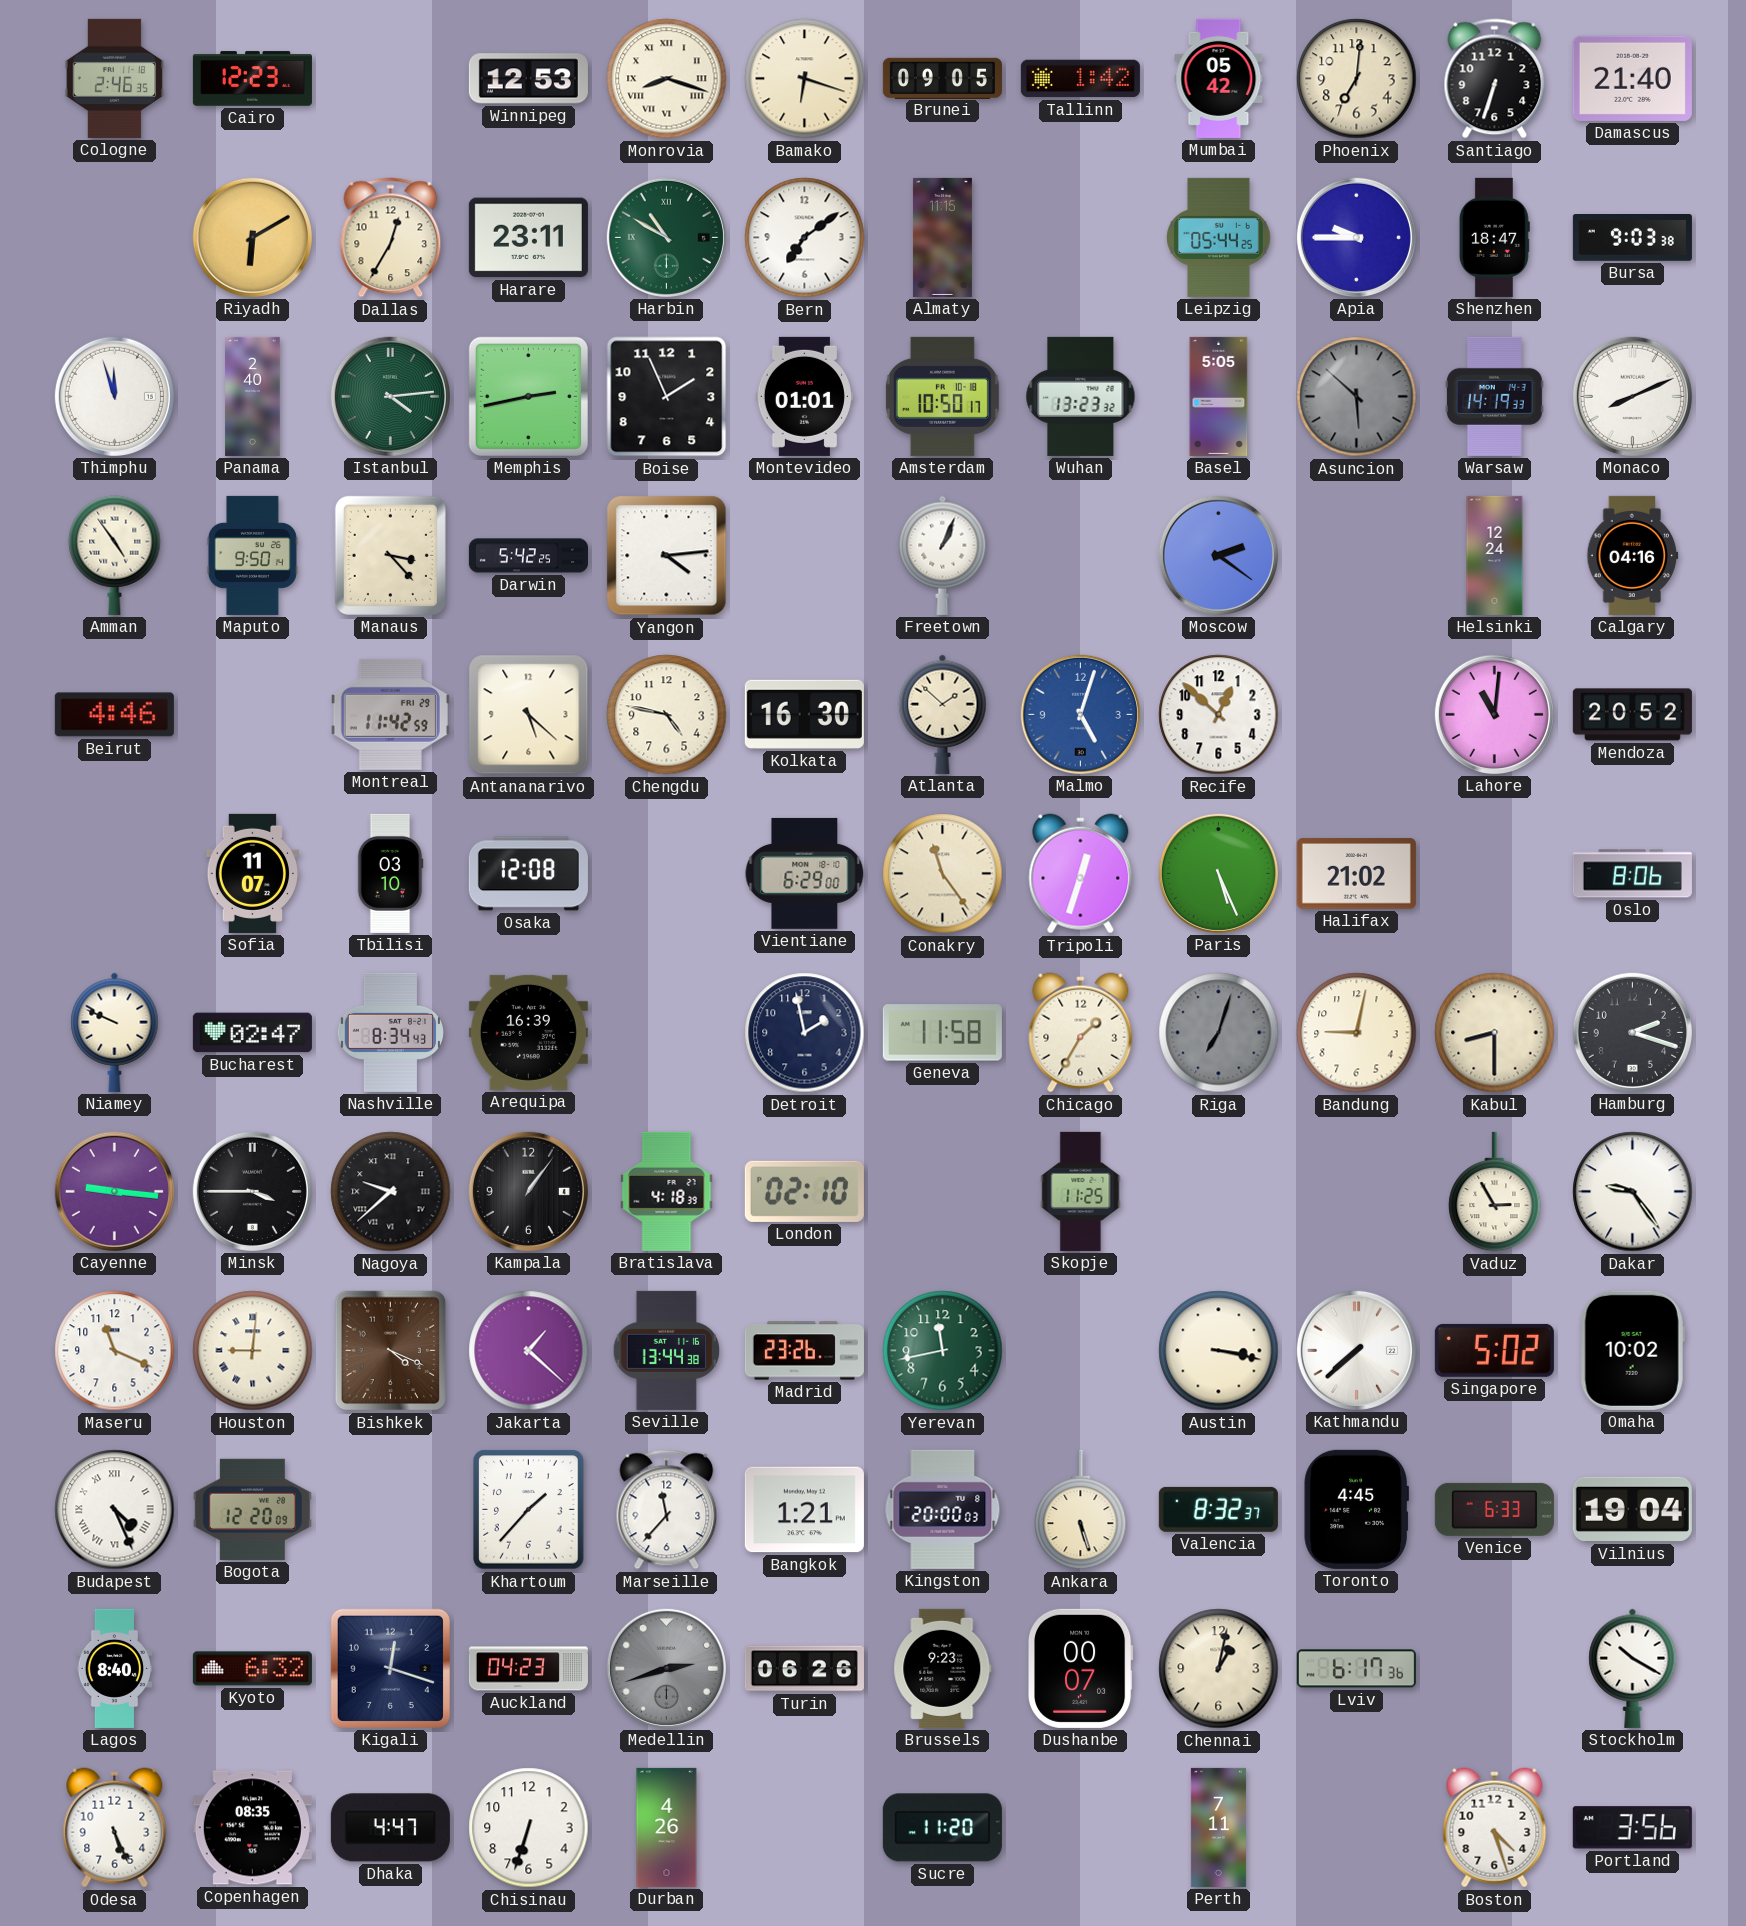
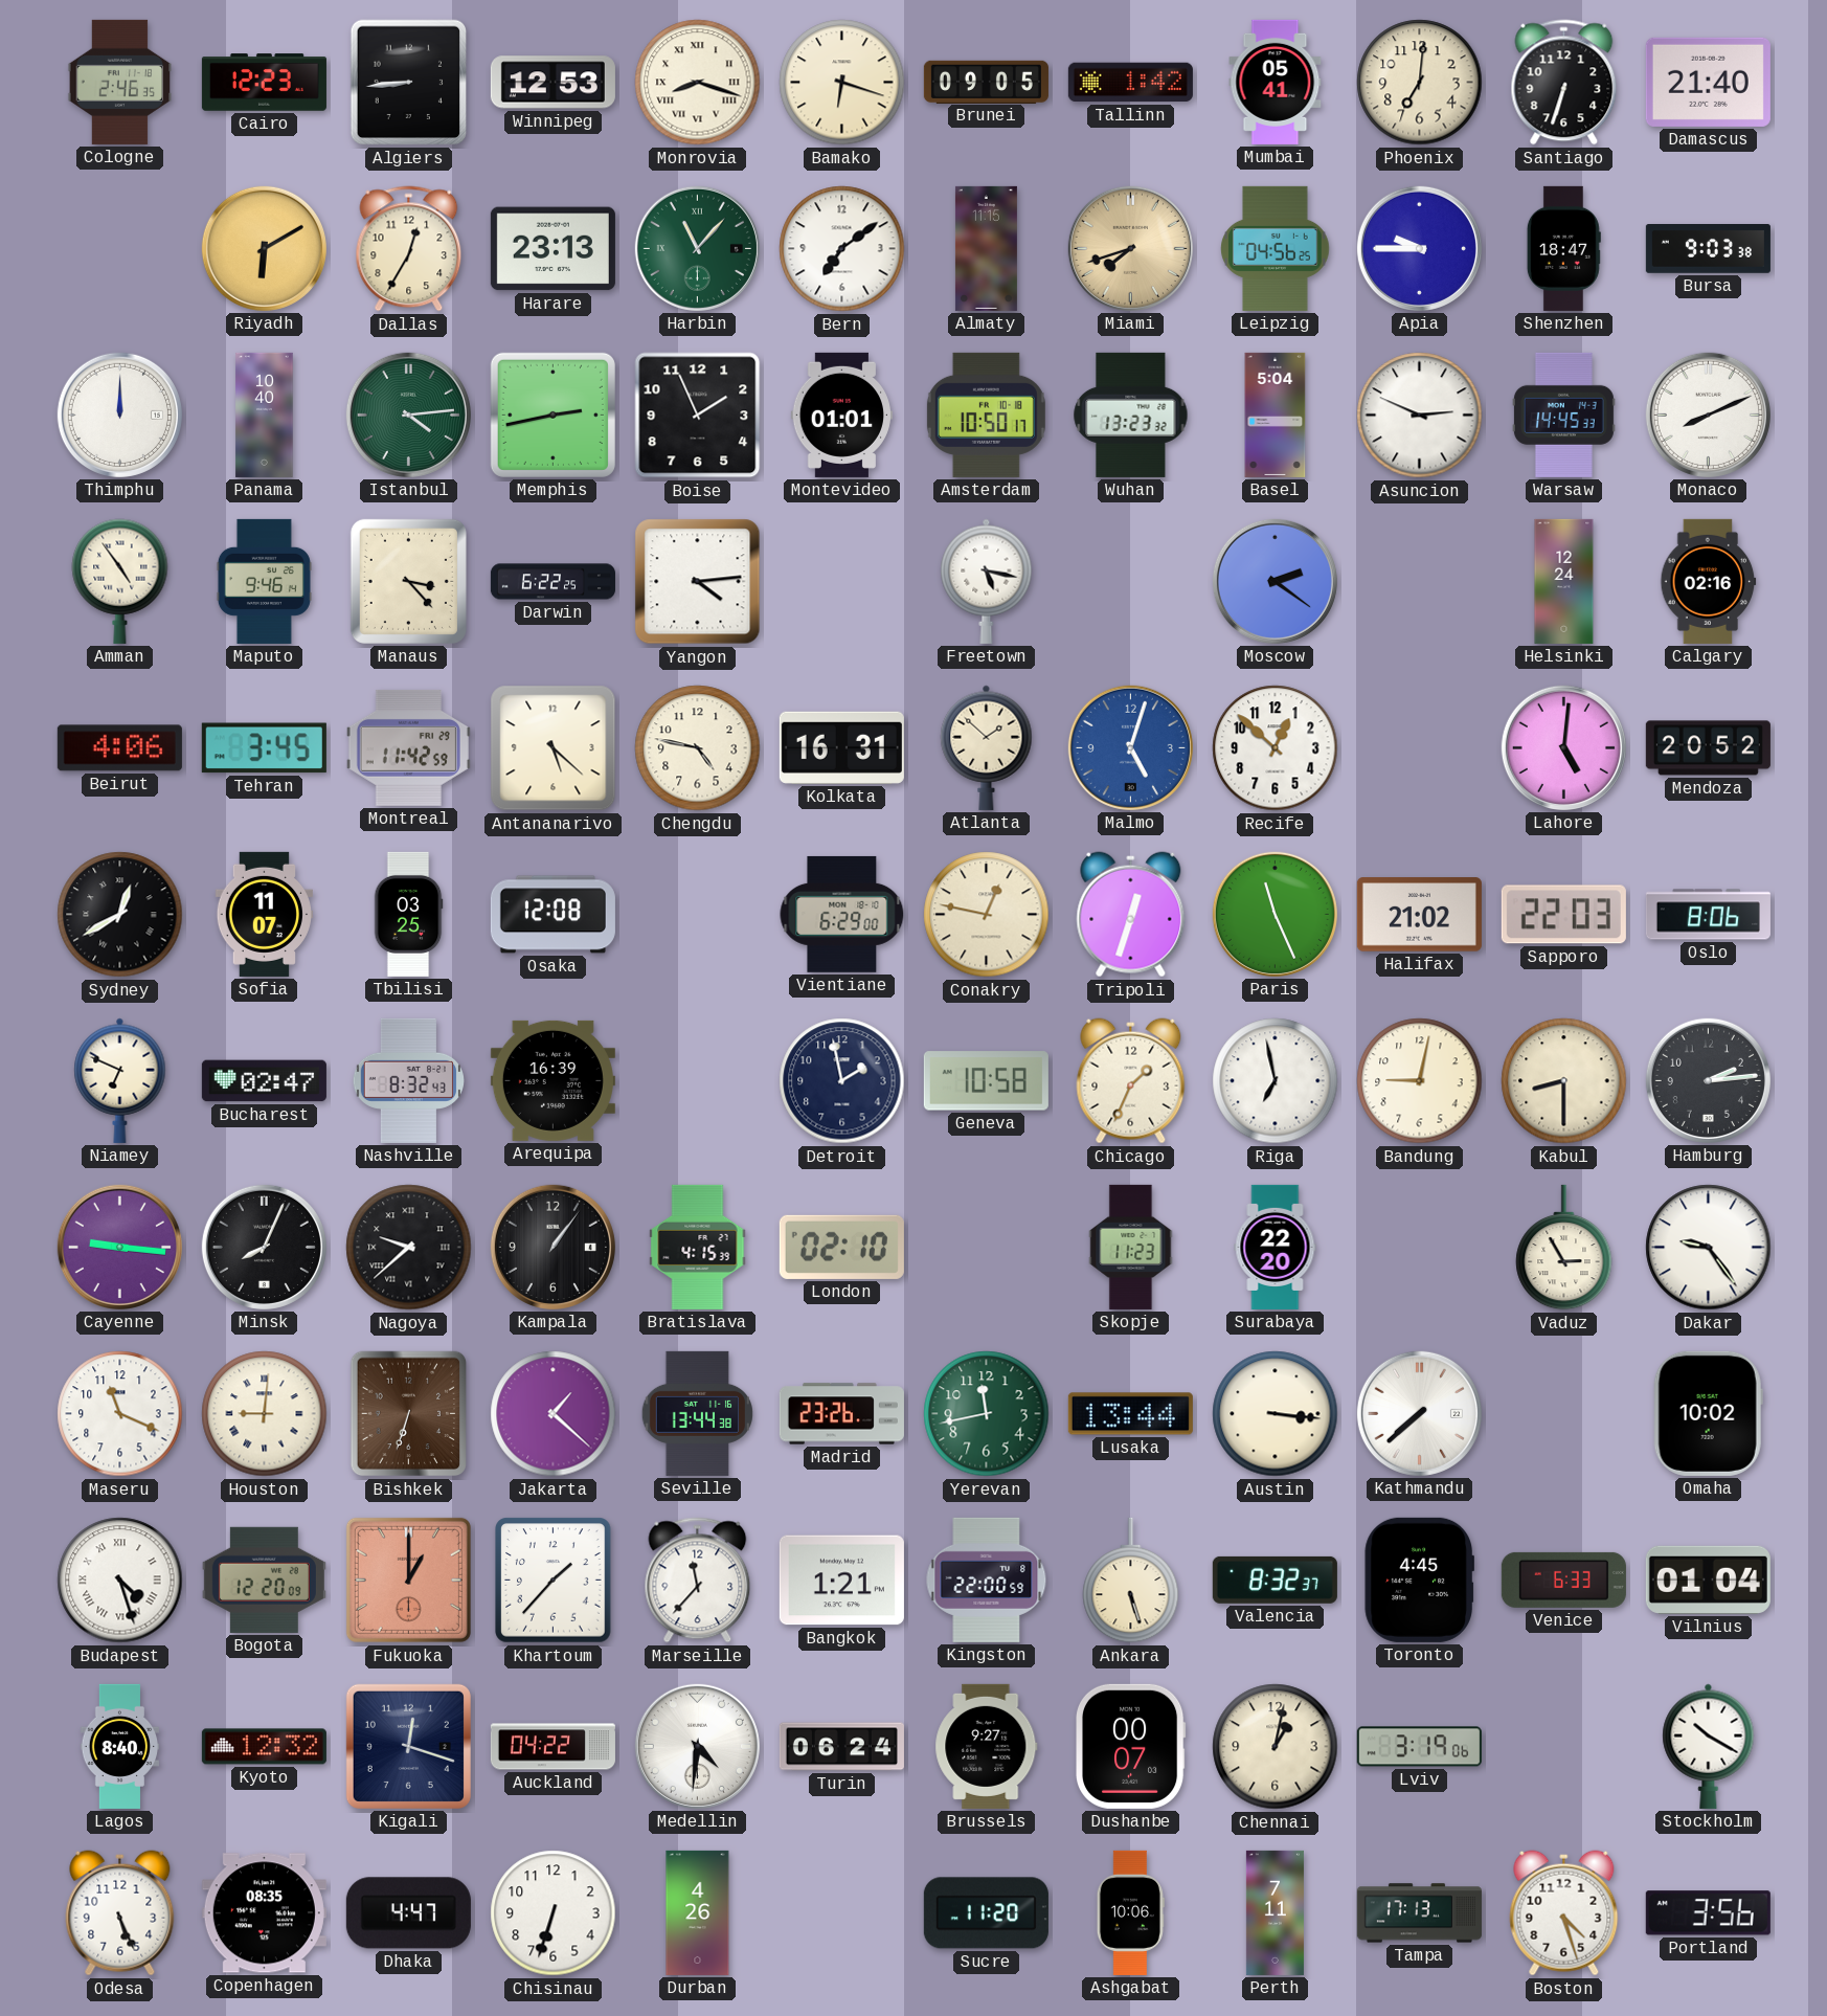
Algiers: none -> 8:44 (409, 83)
Mumbai: 05:42 -> 05:41 (1276, 82)
Harare: 23:11 -> 23:13 (552, 249)
Harbin: 10:50 -> 11:07 (697, 248)
Miami: none -> 7:42 (1130, 248)
Leipzig: 05:44 -> 04:56 (1276, 248)
Thimphu: 11:57 -> 12:00 (119, 415)
Panama: 2:40 -> 10:40 (265, 415)
Basel: 5:05 -> 5:04 (1276, 415)
Asuncion: 5:52 -> 2:49 (1420, 416)
Asuncion dial: grey -> white (1420, 416)
Warsaw: 14:19 -> 14:45 (1563, 415)
Maputo: 9:50 -> 9:46 (264, 581)
Darwin: 5:42 -> 6:22 (552, 582)
Freetown: 1:04 -> 5:17 (987, 581)
Calgary: 04:16 -> 02:16 (1709, 581)
Beirut: 4:46 -> 4:06 (119, 748)
Tehran: none -> 3:45 (264, 748)
Kolkata: 16:30 -> 16:31 (841, 747)
Lahore: 11:01 -> 5:01 (1563, 747)
Sydney: none -> 12:40 (120, 915)
Tbilisi: 03:10 -> 03:25 (408, 914)
Conakry: 11:24 -> 12:47 (987, 915)
Paris: 5:26 -> 11:26 (1275, 914)
Sapporo: none -> 22:03 (1563, 915)
Niamey: 9:49 -> 6:49 (120, 1080)
Nashville: 8:34 -> 8:32 (408, 1080)
Geneva: 11:58 -> 10:58 (986, 1081)
Chicago: 1:35 -> 1:34 (1131, 1081)
Riga: 7:03 -> 6:58 (1276, 1081)
Riga dial: grey -> white (1276, 1081)
Hamburg: 2:18 -> 2:14 (1708, 1080)
Minsk: 3:45 -> 8:04 (264, 1247)
Bratislava: 4:18 -> 4:15 (698, 1247)
Skopje: 11:25 -> 11:23 (1131, 1247)
Surabaya: none -> 22:20 (1276, 1247)
Bishkek: 4:19 -> 6:33 (409, 1414)
Lusaka: none -> 13:44 (1130, 1414)
Austin: 3:17 -> 3:16 (1276, 1414)
Singapore: 5:02 -> none (1494, 1350)
Budapest: 4:26 -> 4:27 (120, 1581)
Fukuoka: none -> 1:00 (408, 1580)
Kingston: 20:00 -> 22:00 (987, 1580)
Vilnius: 19:04 -> 01:04 (1708, 1580)
Kyoto: 6:32 -> 12:32 (264, 1747)
Auckland: 04:23 -> 04:22 (552, 1747)
Medellin: 2:42 -> 4:31 (697, 1746)
Medellin dial: grey -> white (697, 1746)
Turin: 06:26 -> 06:24 (841, 1747)
Brussels: 9:23 -> 9:27 (987, 1746)
Lviv: 6:17 -> 3:19 (1419, 1747)
Ashgabat: none -> 10:06 (1130, 1912)
Tampa: none -> 17:13 (1419, 1913)
